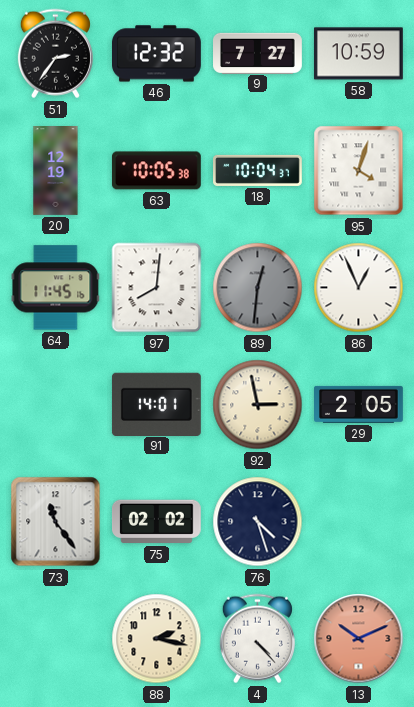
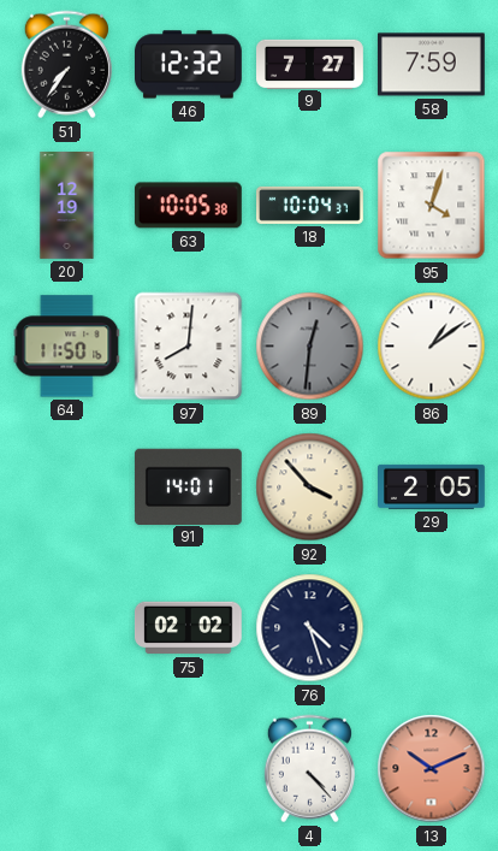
51: 2:36 -> 7:36 (66, 65)
58: 10:59 -> 7:59 (431, 65)
64: 11:45 -> 11:50 (67, 347)
86: 12:56 -> 1:09 (432, 347)
92: 2:58 -> 3:53 (310, 487)
73: 11:24 -> none (56, 522)
88: 2:17 -> none (157, 639)
